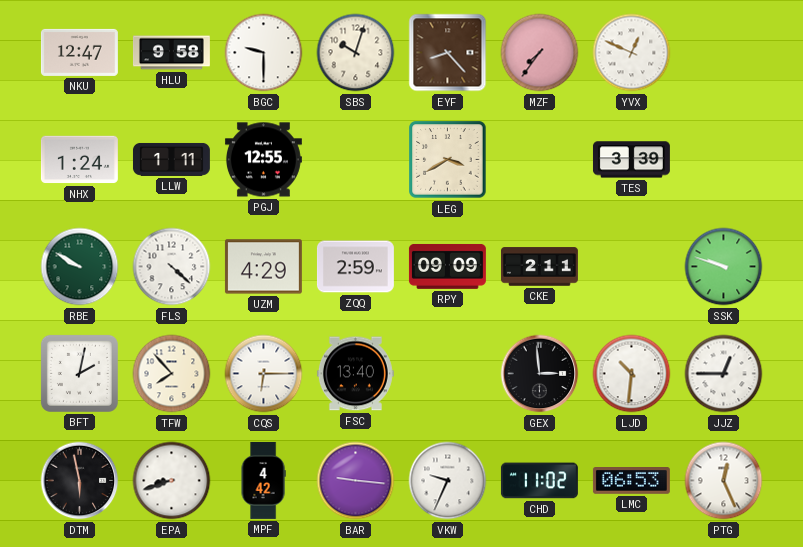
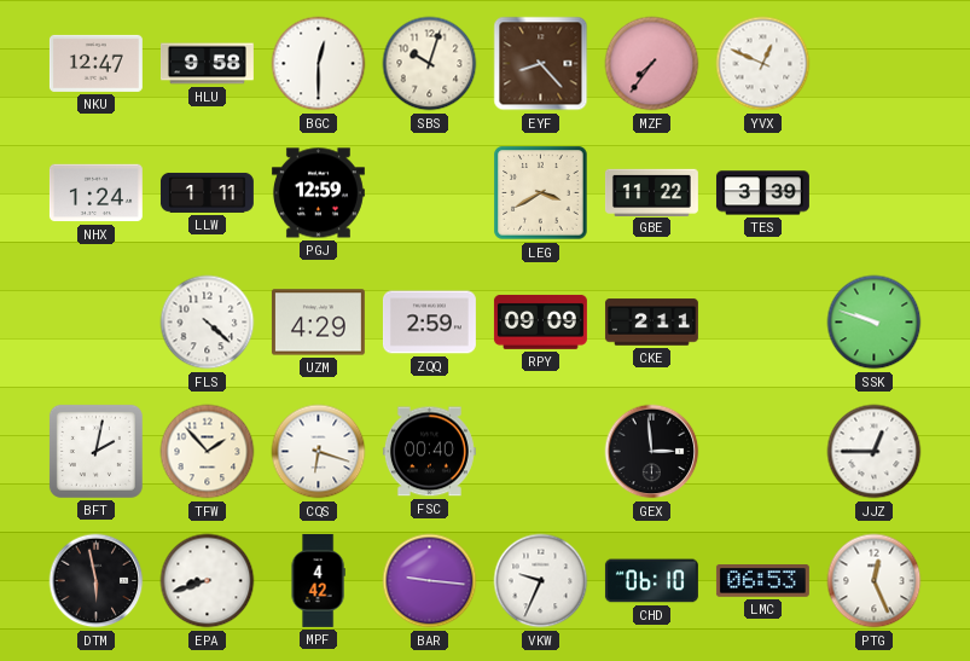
BGC: 9:30 -> 12:30 (319, 64)
PGJ: 12:55 -> 12:59 (318, 193)
GBE: none -> 11:22 (651, 192)
RBE: 9:50 -> none (80, 267)
TFW: 7:53 -> 1:53 (208, 452)
CQS: 6:15 -> 6:18 (319, 452)
FSC: 13:40 -> 00:40 (429, 452)
LJD: 10:31 -> none (632, 374)
CHD: 11:02 -> 06:10 (651, 581)
